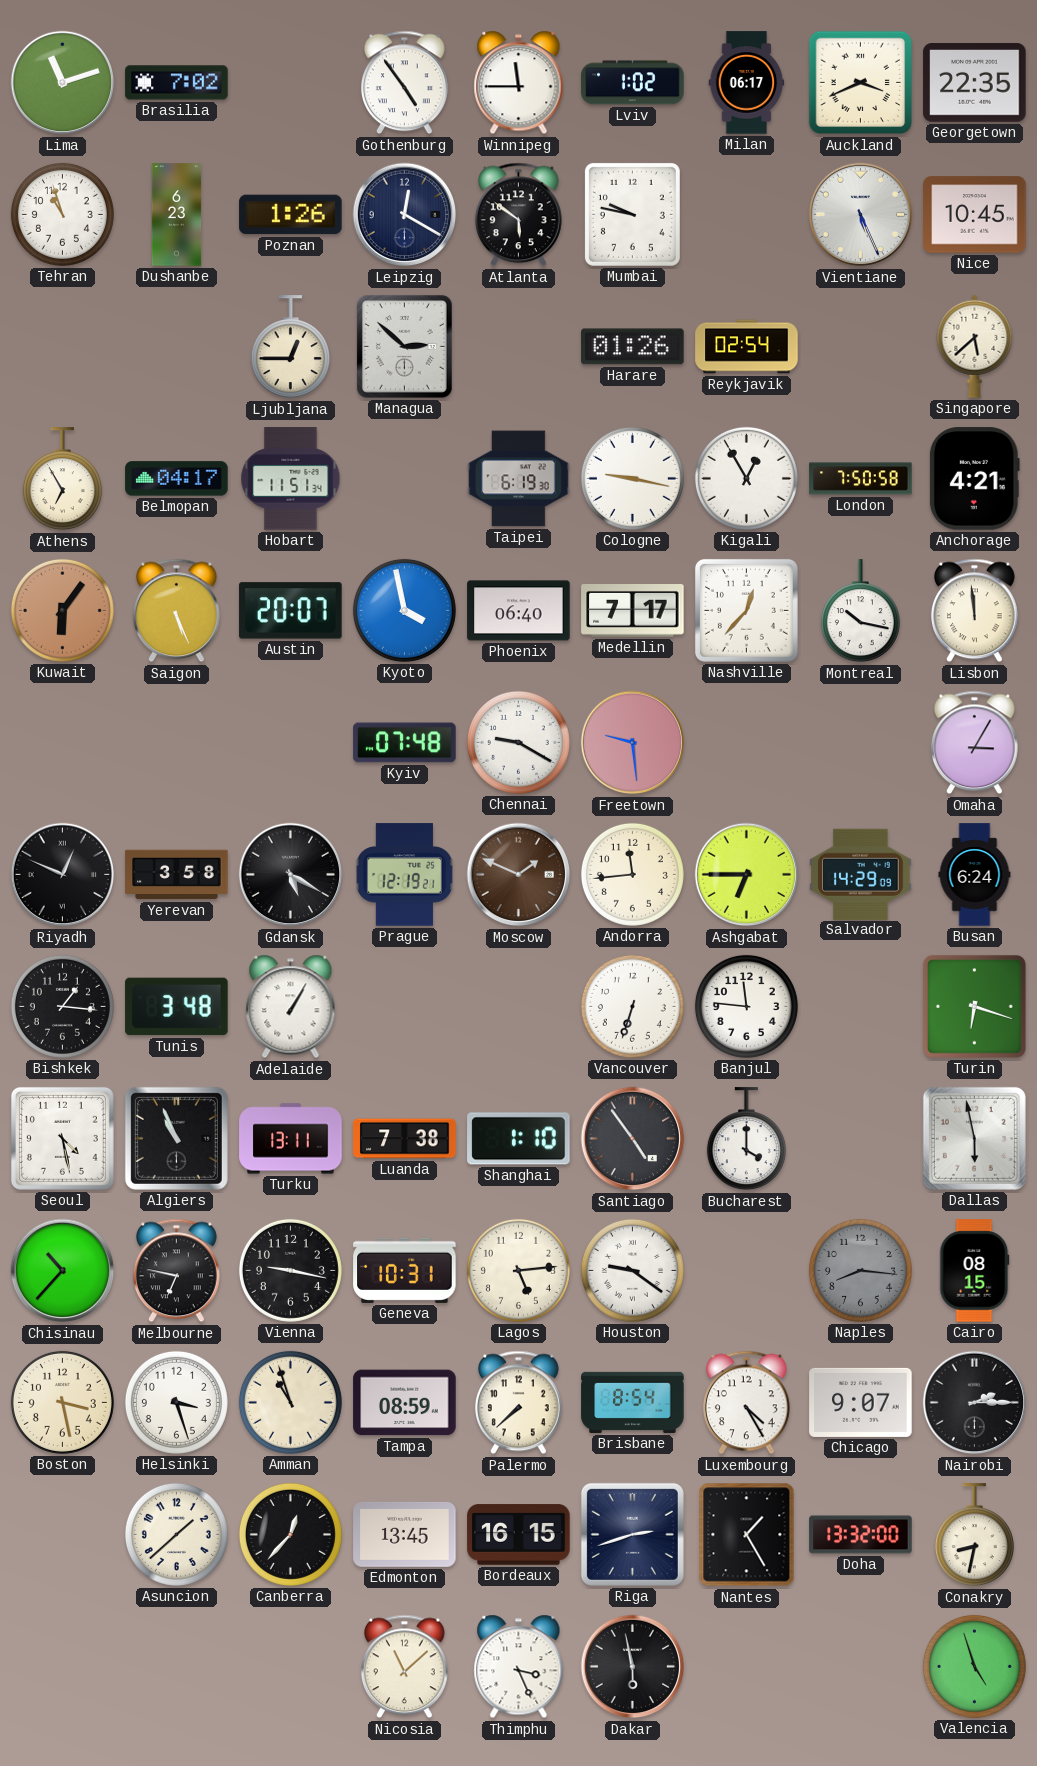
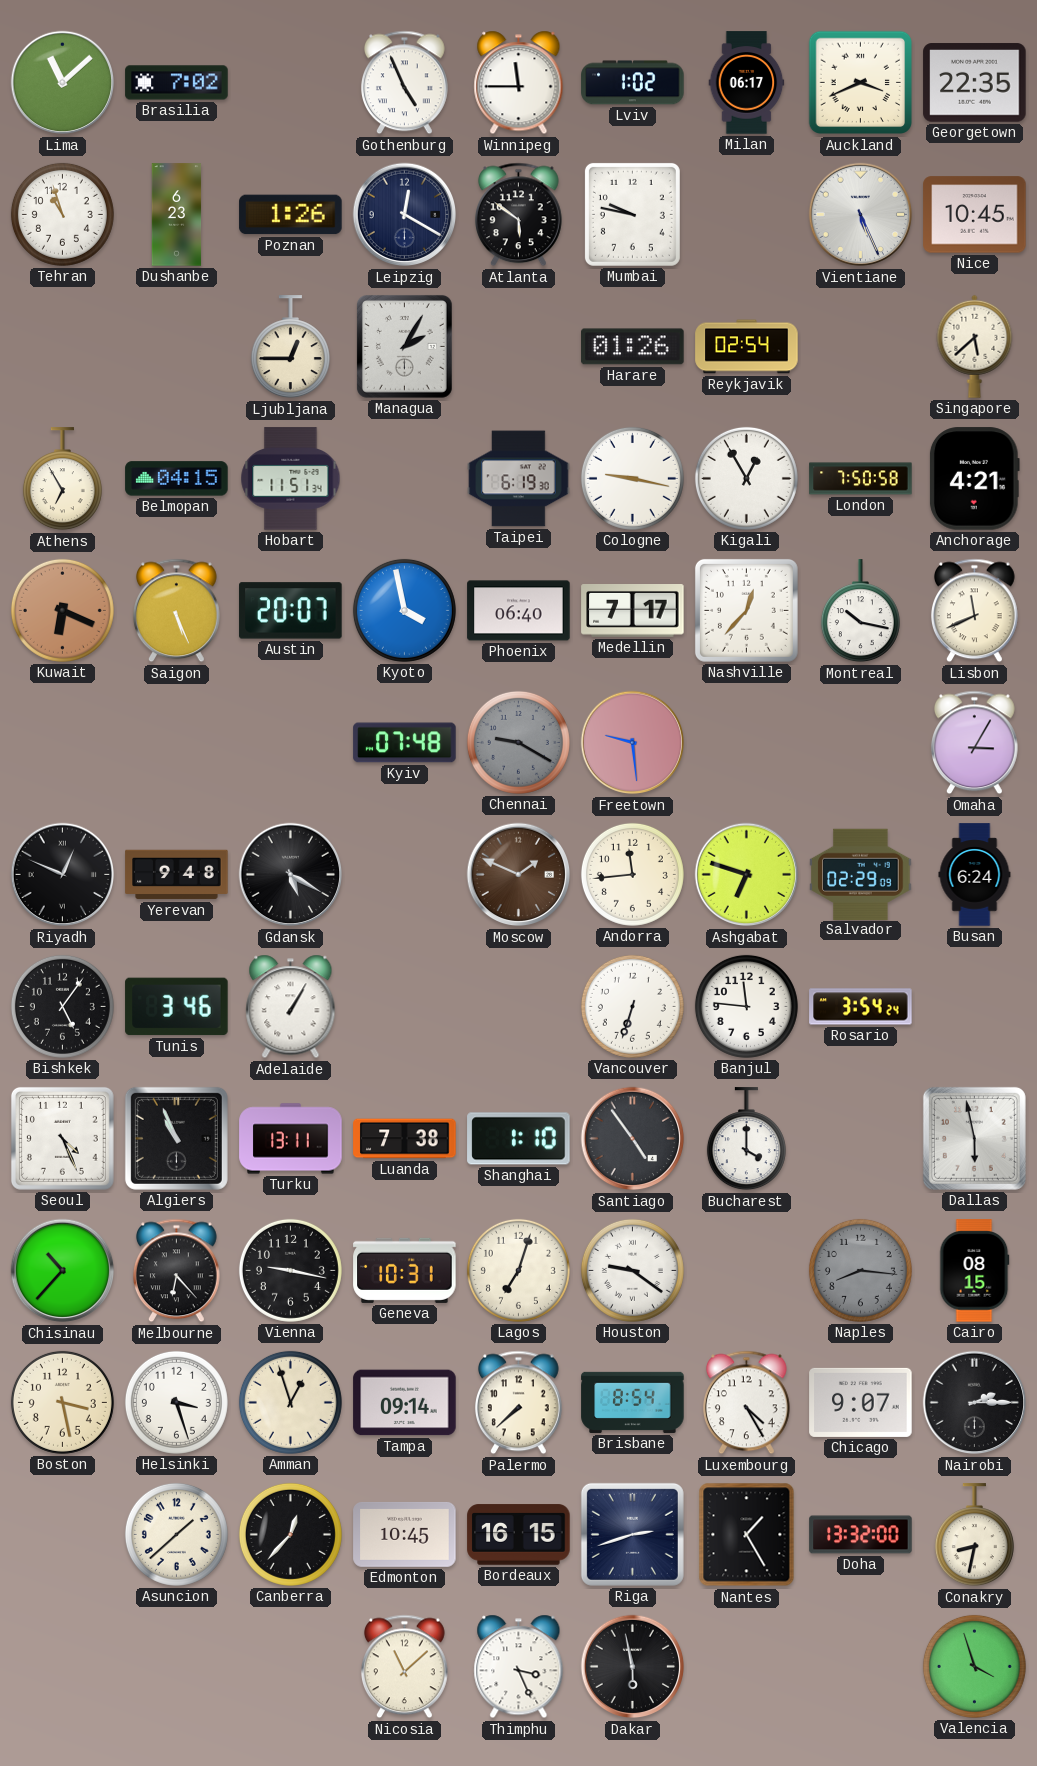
Lima: 11:12 -> 11:08 (63, 83)
Gothenburg: 4:54 -> 4:56 (404, 83)
Managua: 2:52 -> 2:05 (404, 346)
Belmopan: 04:17 -> 04:15 (177, 479)
Kuwait: 6:06 -> 6:19 (62, 610)
Lisbon: 11:59 -> 11:41 (974, 611)
Chennai dial: white -> grey (518, 742)
Yerevan: 3:58 -> 9:48 (177, 875)
Prague: 12:19 -> none (404, 875)
Ashgabat: 6:45 -> 6:48 (747, 875)
Salvador: 14:29 -> 02:29 (861, 874)
Bishkek: 1:16 -> 5:06 (62, 1006)
Tunis: 3:48 -> 3:46 (177, 1007)
Rosario: none -> 3:54 (861, 1007)
Turin: 6:18 -> none (974, 1006)
Seoul: 4:28 -> 4:26 (62, 1138)
Melbourne: 6:47 -> 6:23 (176, 1271)
Lagos: 5:14 -> 7:03 (518, 1270)
Amman: 10:57 -> 12:57 (290, 1402)
Tampa: 08:59 -> 09:14 (405, 1403)
Edmonton: 13:45 -> 10:45 (405, 1534)
Valencia: 4:57 -> 3:57 (974, 1666)
